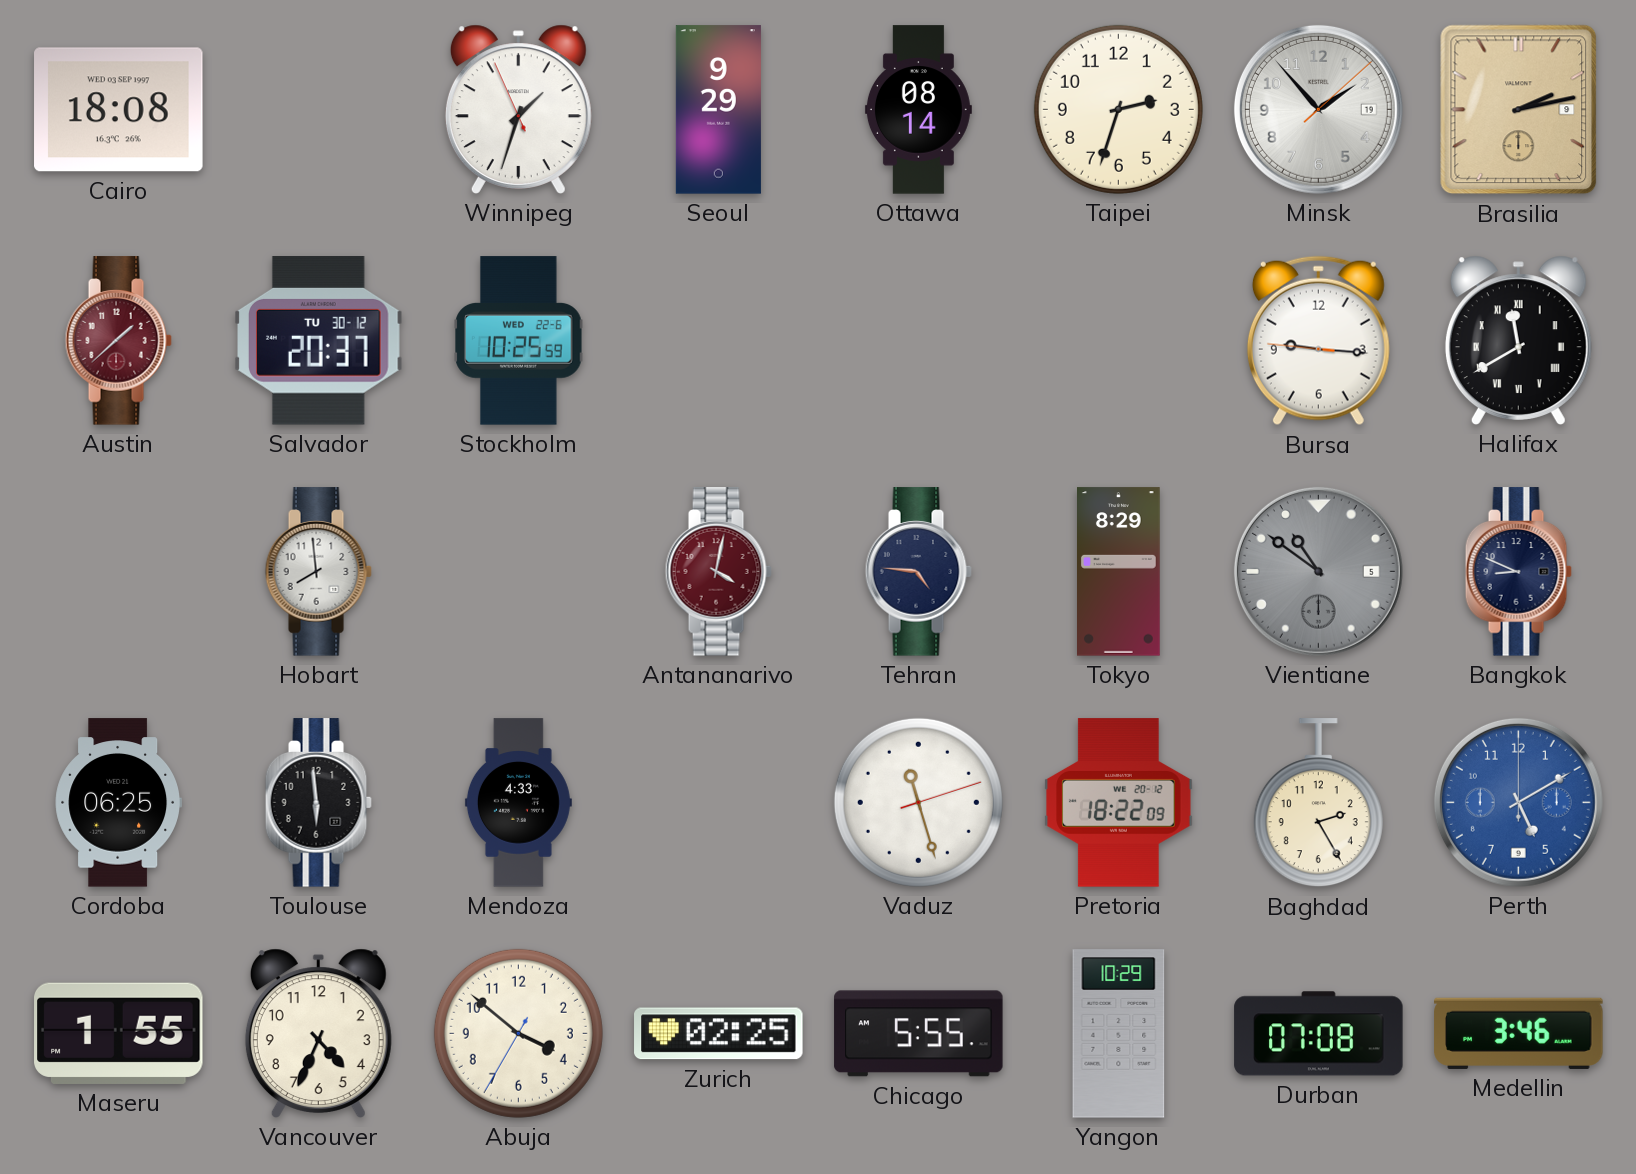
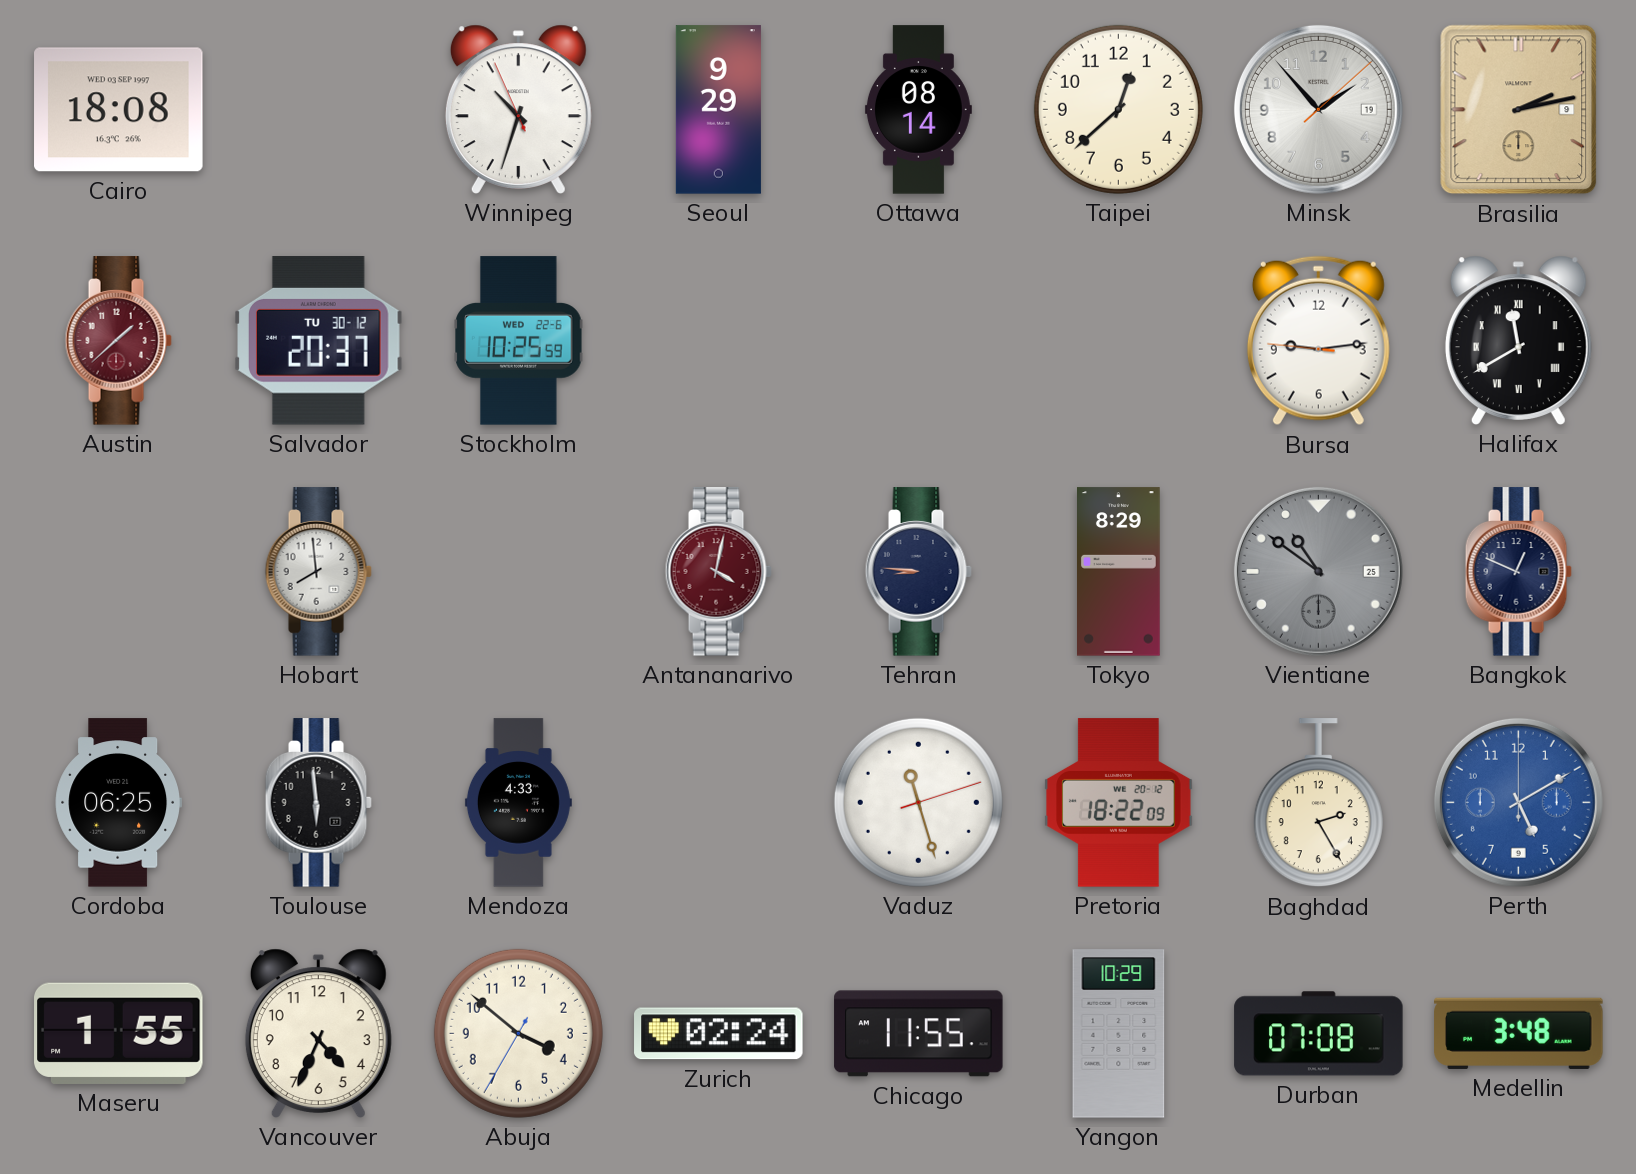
Winnipeg: 1:32 -> 10:32 (518, 109)
Taipei: 2:33 -> 12:38 (1118, 109)
Bursa: 9:15 -> 9:13 (1318, 341)
Tehran: 4:46 -> 8:46 (918, 572)
Vientiane date: 5 -> 25 (1318, 571)
Bangkok: 8:49 -> 12:49 (1518, 572)
Zurich: 02:25 -> 02:24 (719, 1034)
Chicago: 5:55 -> 11:55 (919, 1034)
Medellin: 3:46 -> 3:48 (1519, 1033)
